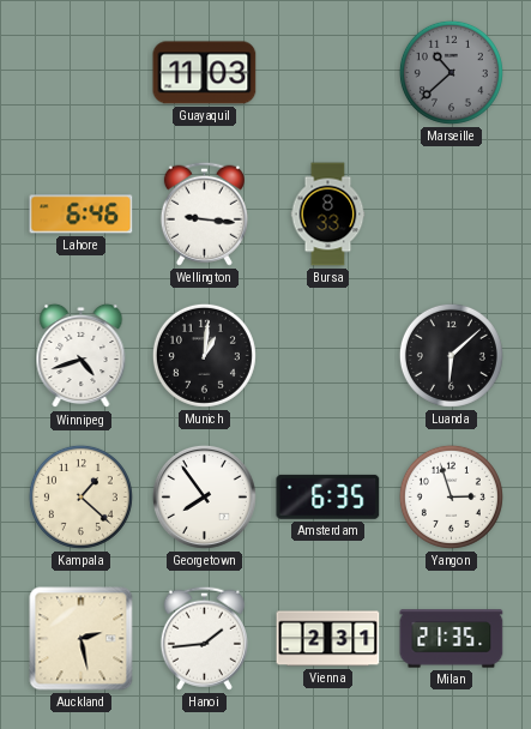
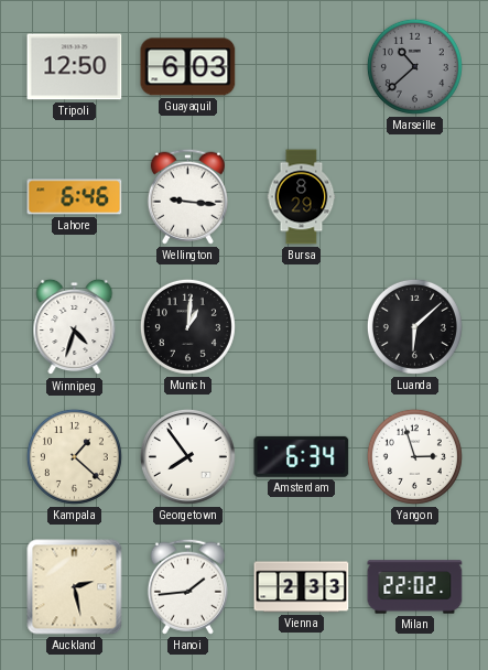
Tripoli: none -> 12:50 (75, 67)
Guayaquil: 11:03 -> 6:03 (188, 67)
Bursa: 8:33 -> 8:29 (302, 197)
Winnipeg: 4:42 -> 4:33 (75, 327)
Amsterdam: 6:35 -> 6:34 (302, 456)
Vienna: 2:31 -> 2:33 (302, 587)
Milan: 21:35 -> 22:02 (415, 587)
